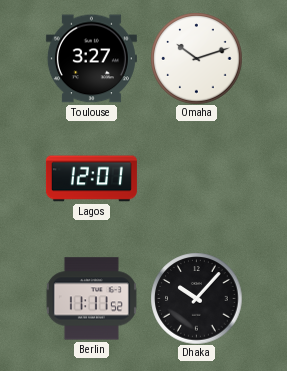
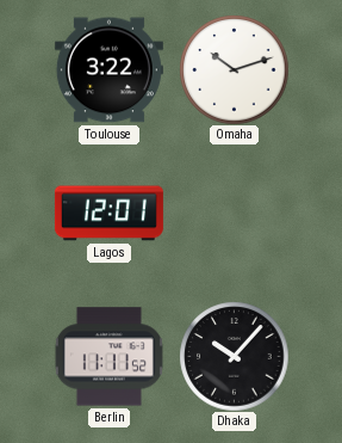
Toulouse: 3:27 -> 3:22 (108, 70)
